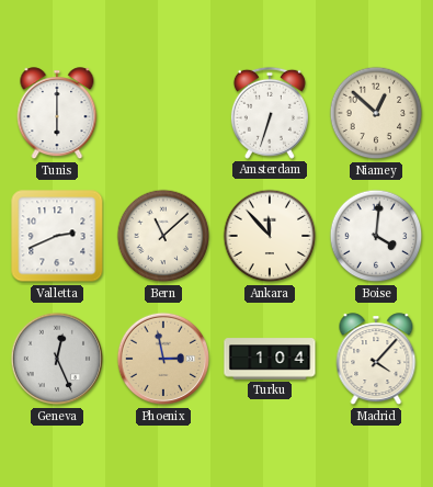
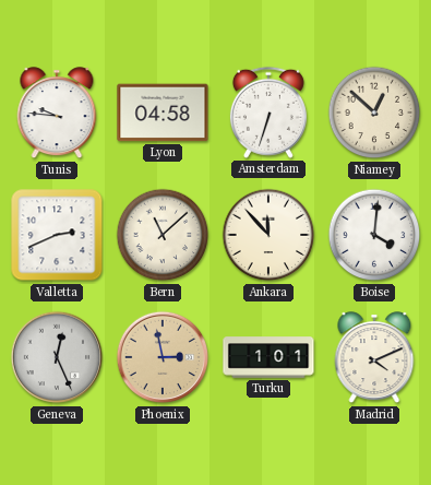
Tunis: 6:00 -> 9:46 (57, 114)
Lyon: none -> 04:58 (163, 113)
Turku: 1:04 -> 1:01 (268, 357)
Madrid: 4:07 -> 4:11 (374, 358)
